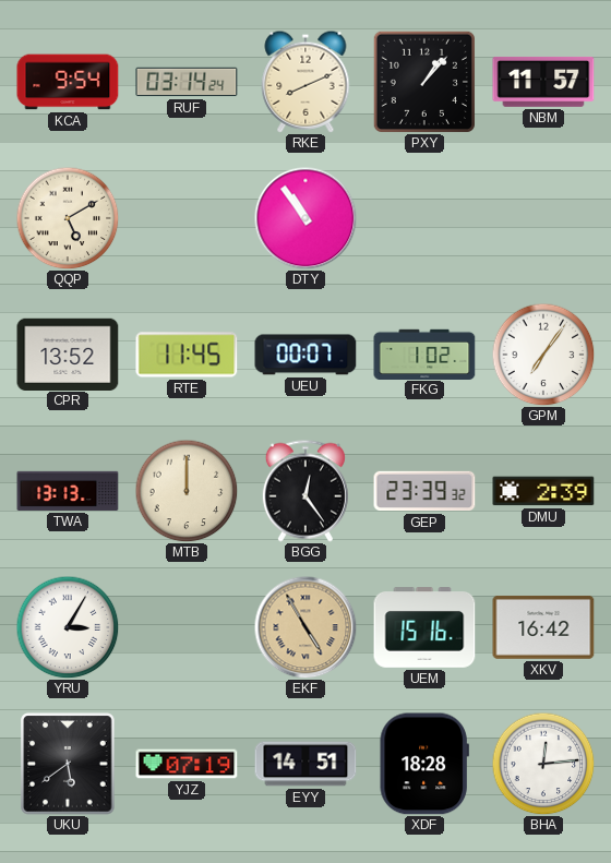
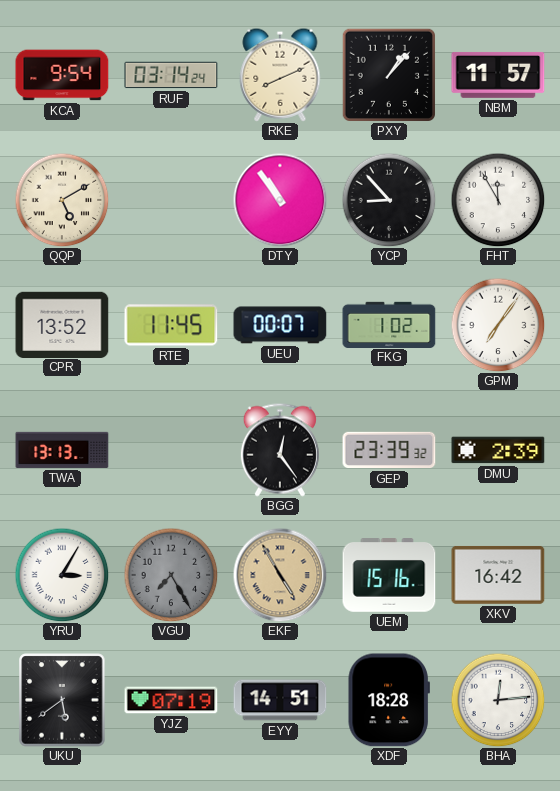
YCP: none -> 8:53 (389, 200)
FHT: none -> 11:55 (498, 200)
MTB: 12:00 -> none (187, 491)
VGU: none -> 7:25 (171, 575)
